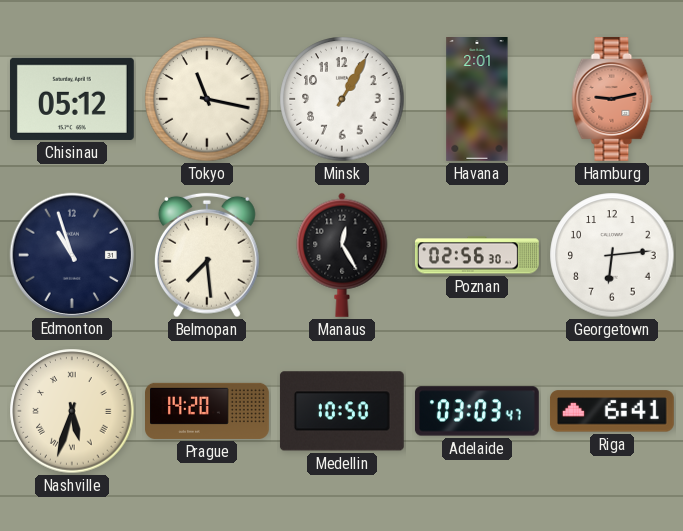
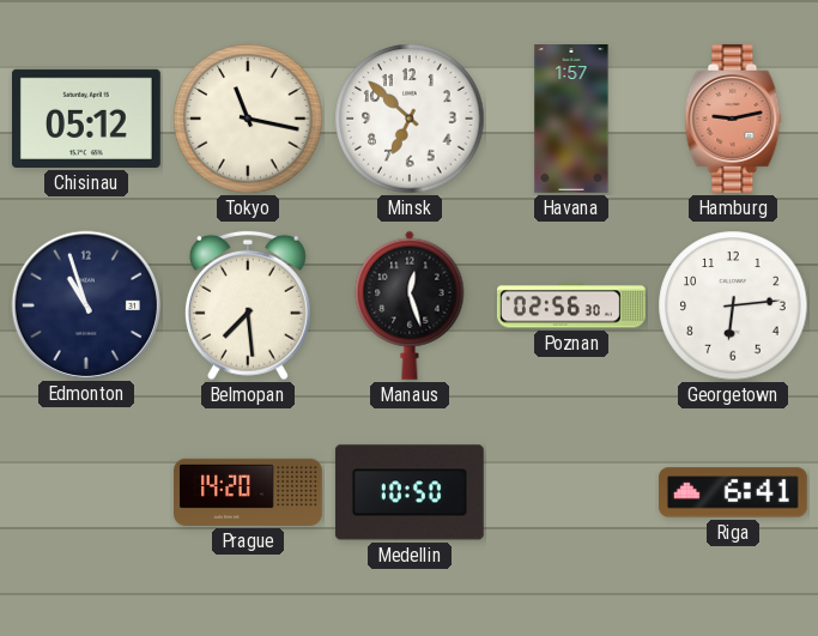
Minsk: 1:05 -> 6:52 (410, 119)
Havana: 2:01 -> 1:57 (571, 120)
Manaus: 12:25 -> 12:27 (410, 305)
Nashville: 5:33 -> none (72, 411)
Adelaide: 03:03 -> none (477, 411)
